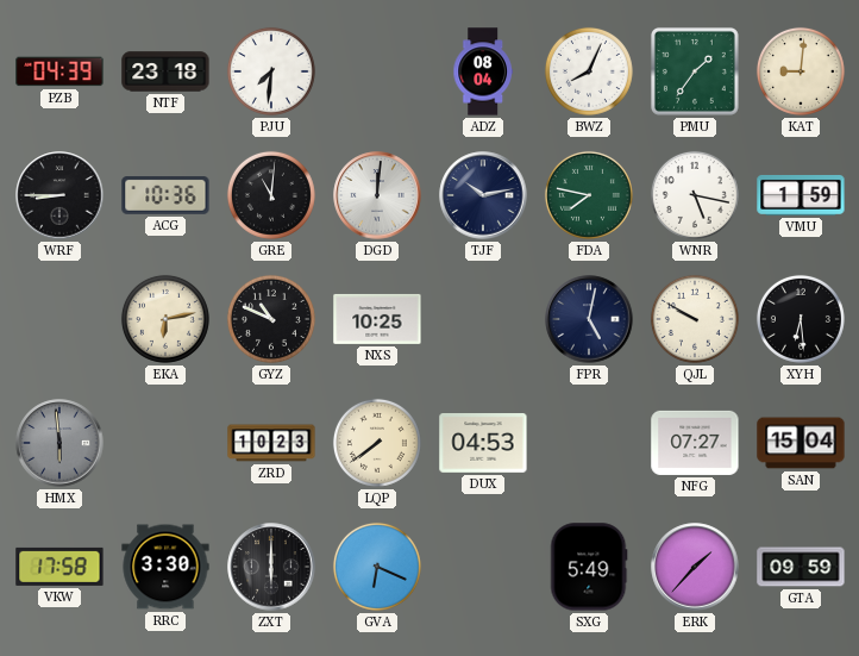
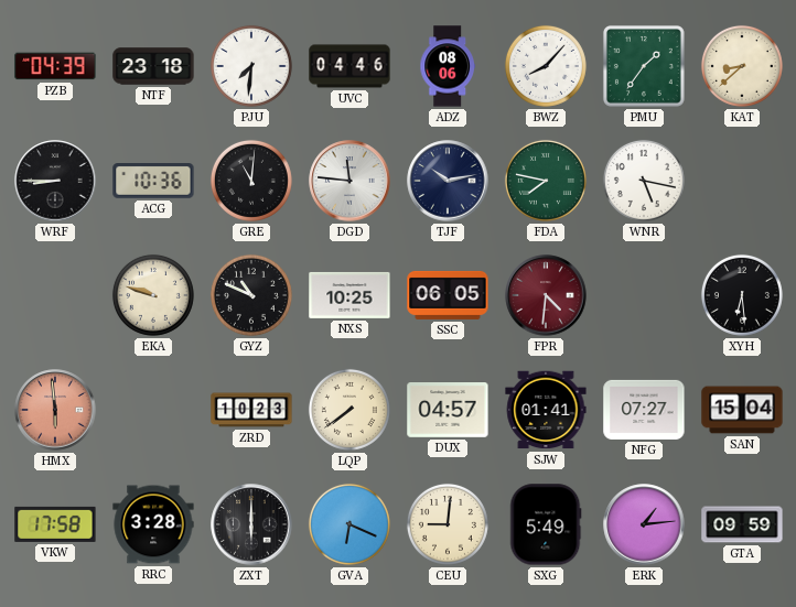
UVC: none -> 04:46 (349, 66)
ADZ: 08:04 -> 08:06 (448, 66)
BWZ: 8:04 -> 8:07 (546, 66)
KAT: 9:01 -> 8:38 (742, 66)
DGD: 12:01 -> 11:46 (349, 181)
VMU: 1:59 -> none (801, 195)
EKA: 6:13 -> 9:48 (153, 295)
SSC: none -> 06:05 (448, 295)
FPR: 5:02 -> 4:31 (546, 295)
FPR dial: navy -> burgundy (546, 295)
QJL: 9:50 -> none (695, 319)
HMX dial: grey -> salmon (55, 410)
DUX: 04:53 -> 04:57 (448, 411)
SJW: none -> 01:41 (546, 410)
RRC: 3:30 -> 3:28 (153, 524)
CEU: none -> 9:01 (448, 524)
ERK: 1:37 -> 1:14 (644, 524)
